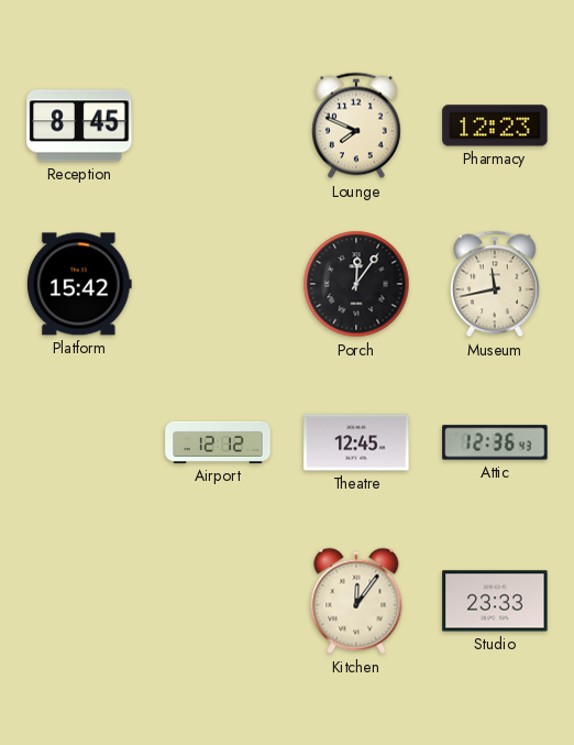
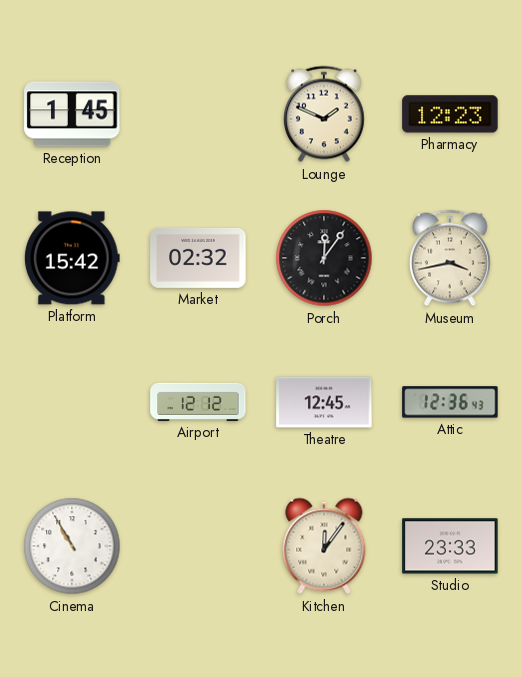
Reception: 8:45 -> 1:45 (72, 114)
Lounge: 7:49 -> 1:49 (325, 114)
Market: none -> 02:32 (198, 258)
Museum: 11:43 -> 3:43 (451, 258)
Cinema: none -> 10:55 (72, 546)
